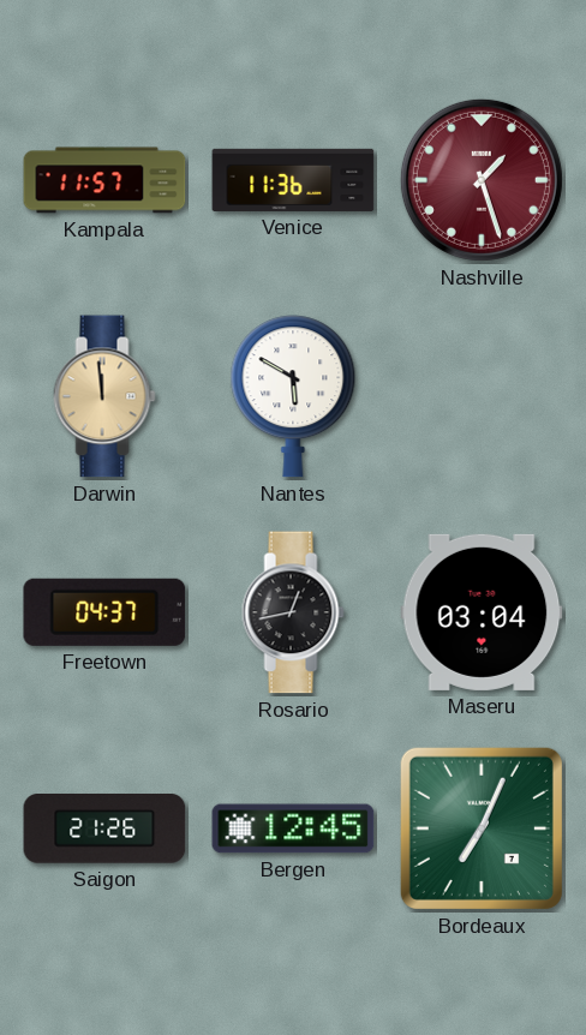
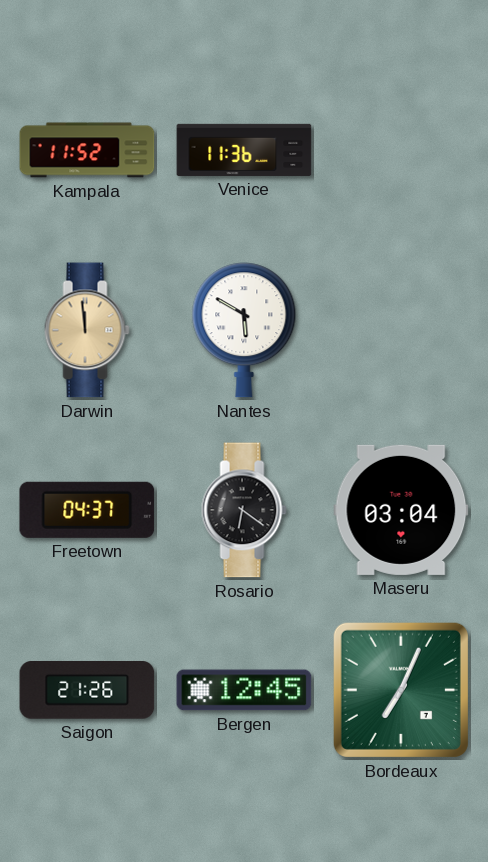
Kampala: 11:57 -> 11:52 (87, 150)
Nashville: 1:27 -> none (482, 180)
Rosario: 12:43 -> 6:21 (244, 510)
